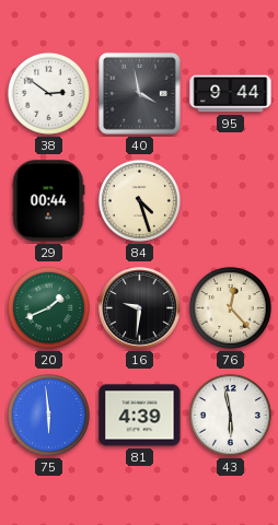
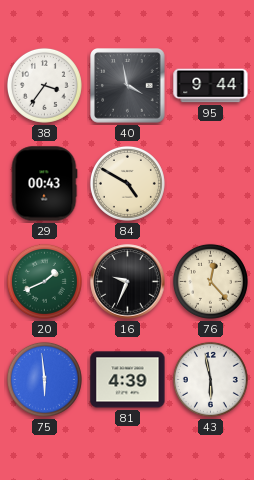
38: 2:51 -> 3:36 (44, 85)
29: 00:44 -> 00:43 (44, 184)
84: 4:27 -> 4:50 (127, 183)
16: 9:31 -> 9:34 (128, 282)
